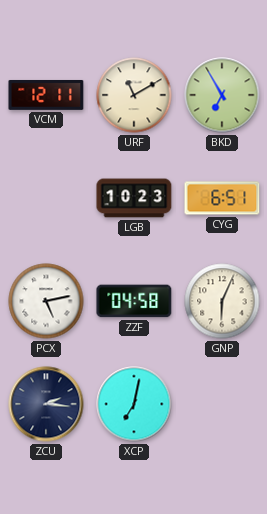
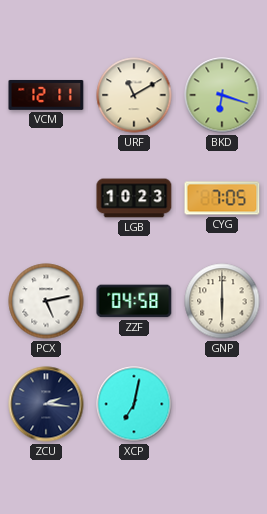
BKD: 6:55 -> 6:18 (222, 95)
CYG: 6:51 -> 7:05 (222, 198)
GNP: 6:04 -> 6:00 (222, 301)
